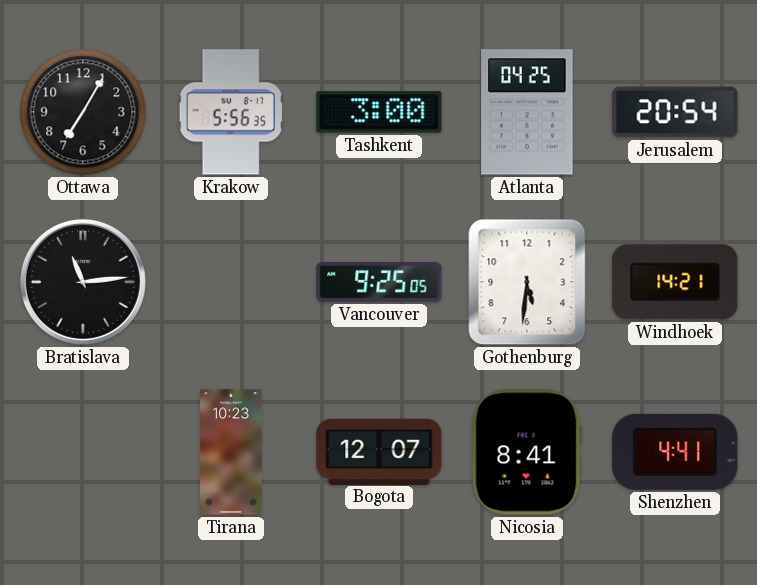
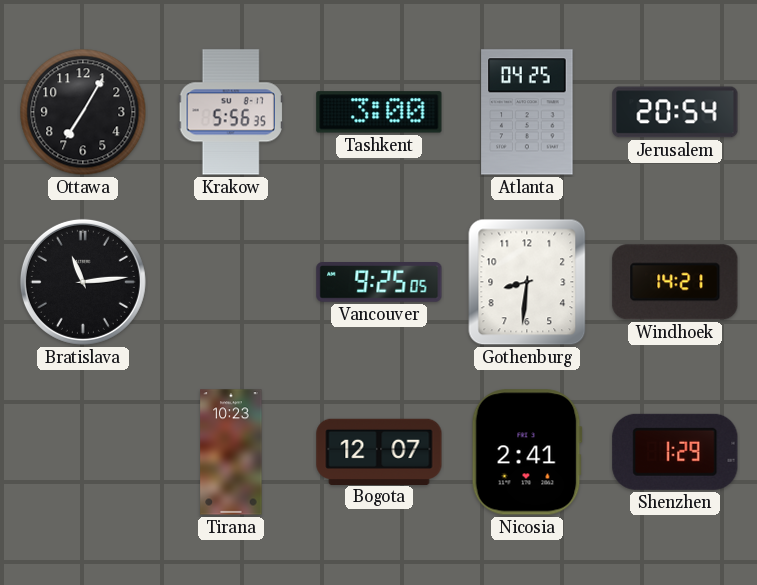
Gothenburg: 5:31 -> 8:31 (527, 282)
Nicosia: 8:41 -> 2:41 (527, 452)
Shenzhen: 4:41 -> 1:29 (675, 452)
